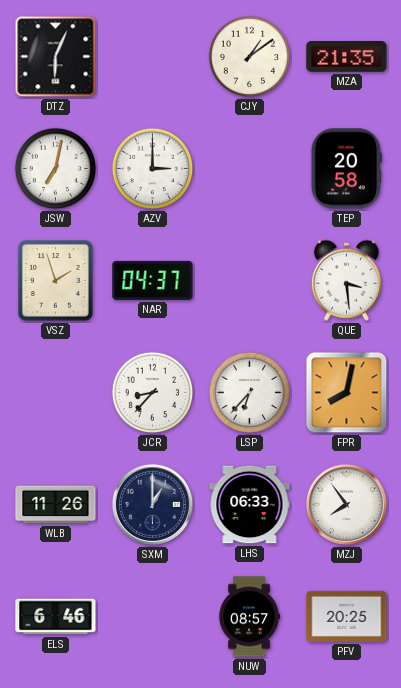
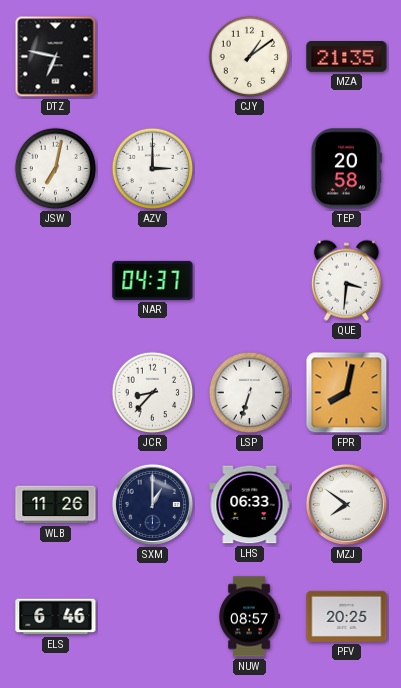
DTZ: 6:04 -> 6:47 (56, 57)
VSZ: 1:57 -> none (56, 281)
QUE: 3:29 -> 3:31 (346, 280)
LSP: 6:37 -> 6:33 (250, 393)
MZJ: 7:54 -> 7:51 (346, 504)
